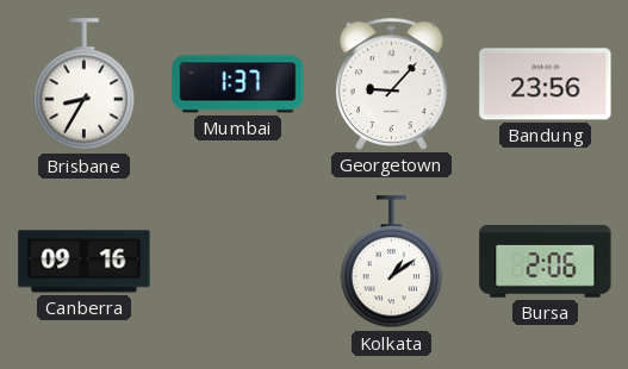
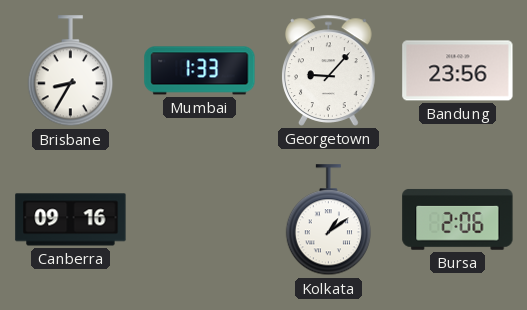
Mumbai: 1:37 -> 1:33 (200, 71)
